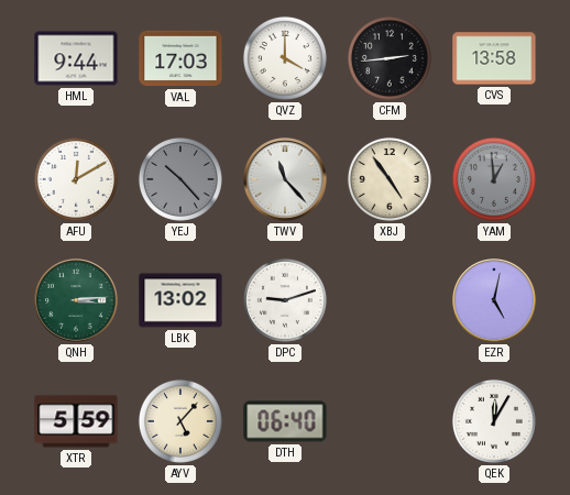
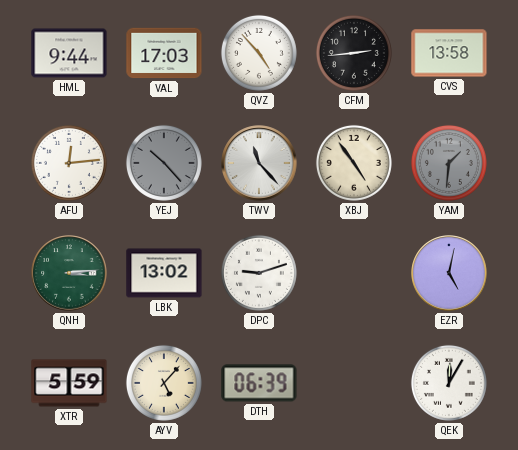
QVZ: 4:00 -> 4:53 (259, 53)
AFU: 12:10 -> 12:14 (69, 163)
YAM: 12:59 -> 1:31 (449, 163)
DTH: 06:40 -> 06:39 (259, 383)
